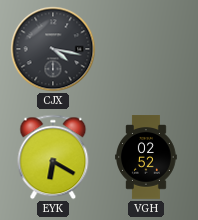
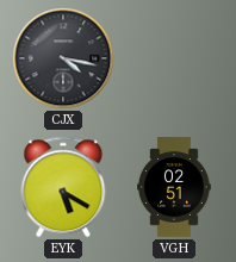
EYK: 6:20 -> 5:20 (63, 187)
VGH: 02:52 -> 02:51 (175, 187)
